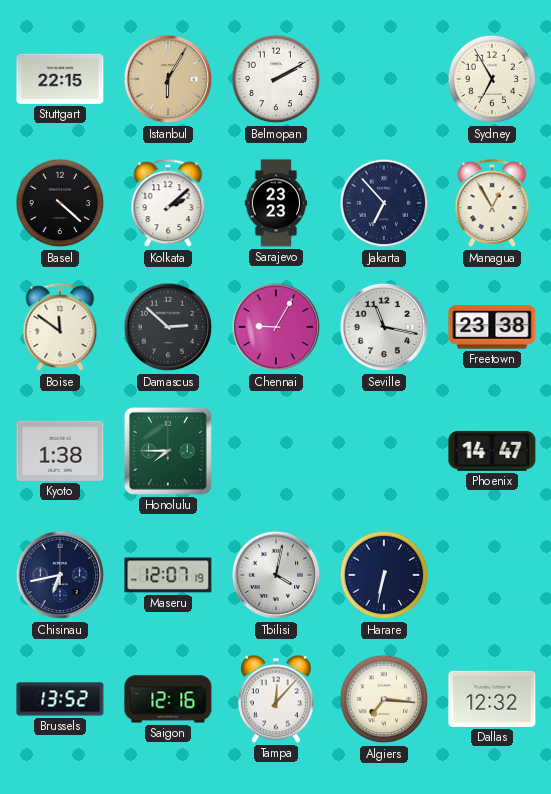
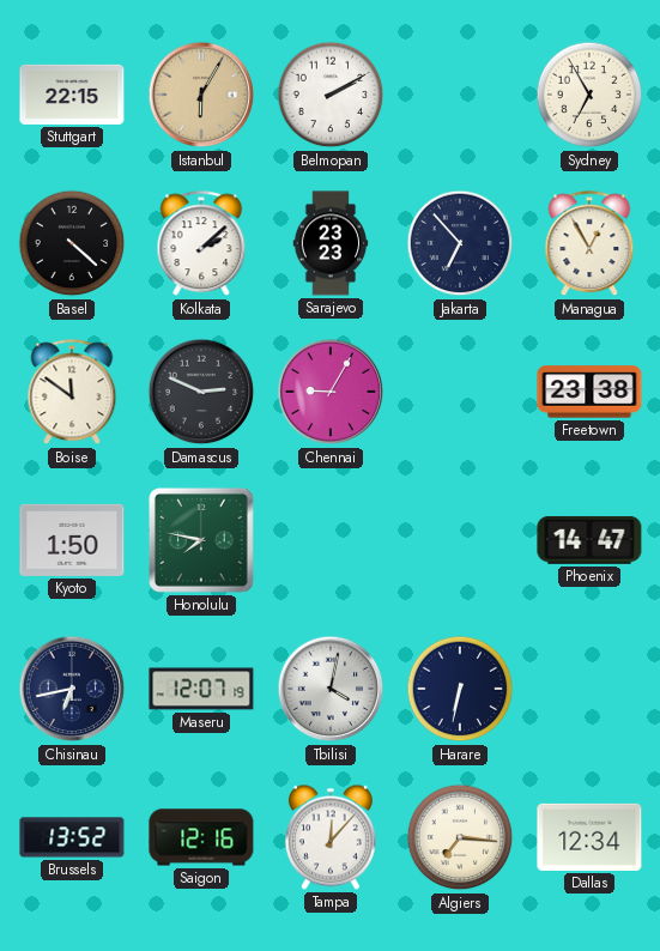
Damascus: 2:52 -> 2:49 (201, 392)
Seville: 11:17 -> none (384, 327)
Kyoto: 1:38 -> 1:50 (72, 540)
Honolulu: 7:45 -> 7:47 (201, 540)
Dallas: 12:32 -> 12:34 (589, 837)
